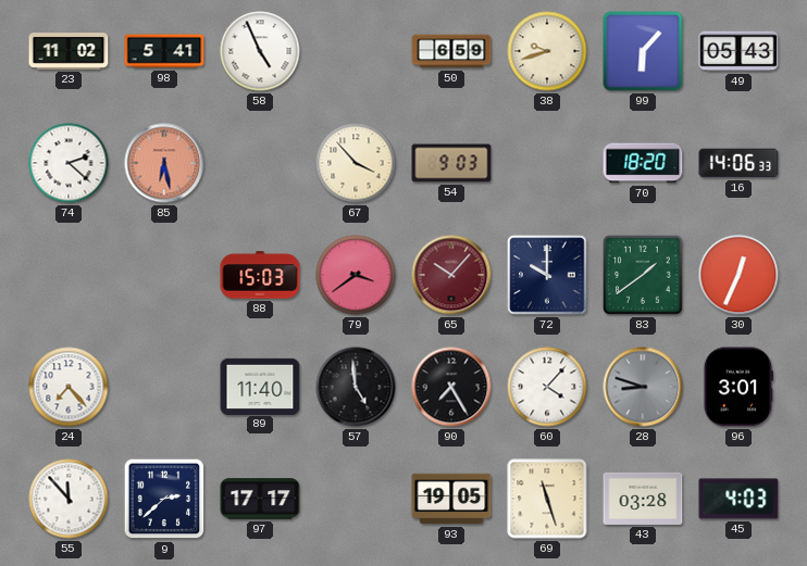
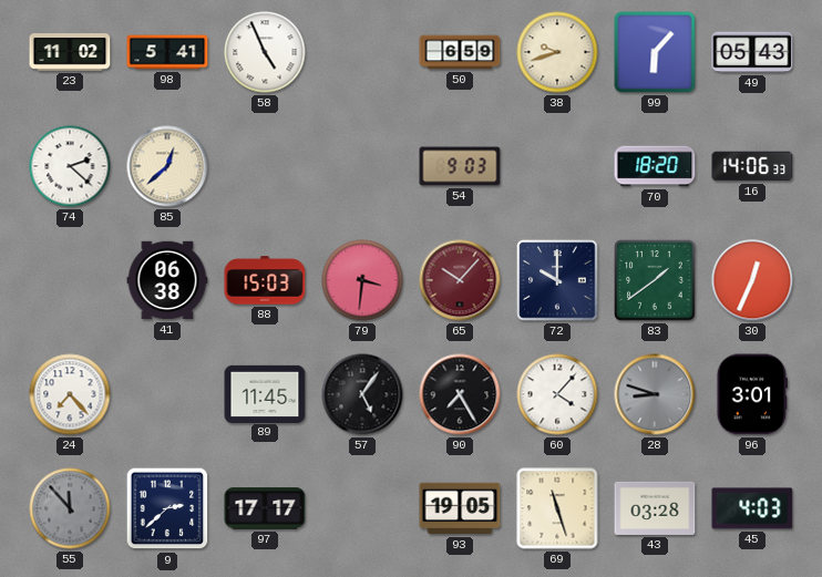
85: 6:28 -> 12:38 (167, 166)
85 dial: salmon -> cream (167, 166)
67: 3:53 -> none (356, 163)
41: none -> 06:38 (167, 280)
79: 3:39 -> 3:31 (362, 280)
89: 11:40 -> 11:45 (265, 393)
57: 4:59 -> 5:06 (362, 394)
55 dial: white -> grey (70, 508)
